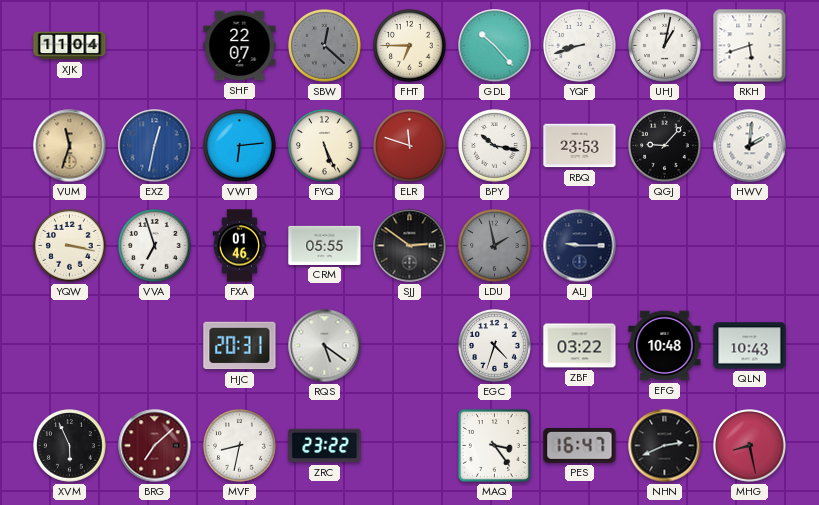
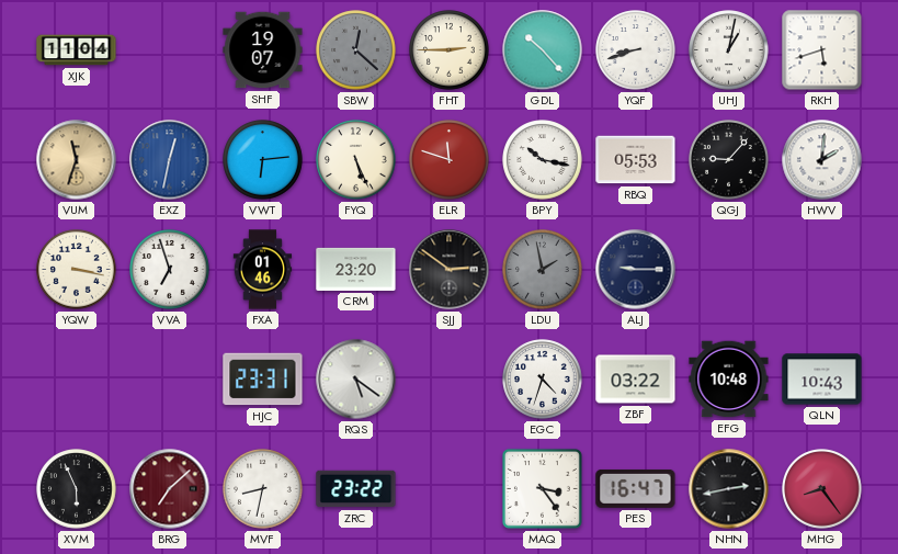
SHF: 22:07 -> 19:07 (263, 50)
FHT: 6:45 -> 2:45 (450, 50)
RBQ: 23:53 -> 05:53 (636, 160)
CRM: 05:55 -> 23:20 (356, 269)
HJC: 20:31 -> 23:31 (263, 380)
NHN: 2:41 -> 2:43 (729, 489)
MHG: 8:28 -> 8:24 (822, 489)
